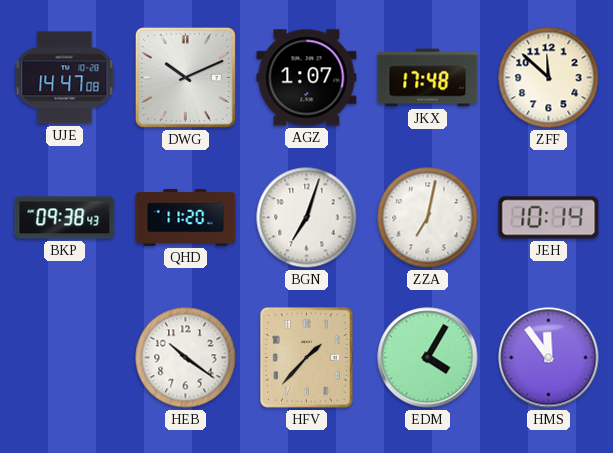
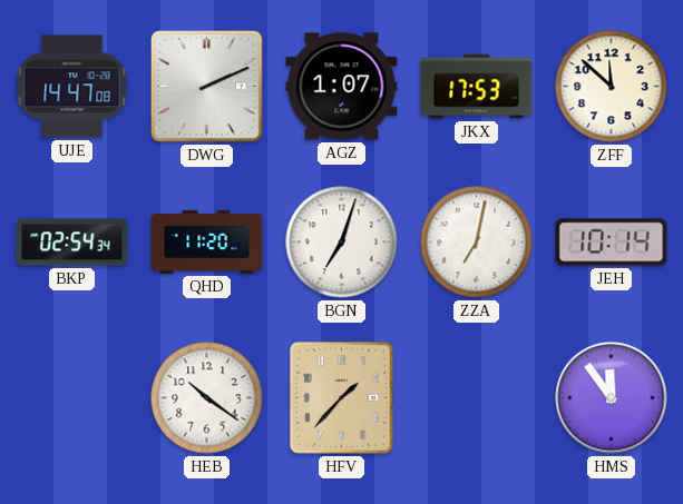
DWG: 10:11 -> 2:11 (206, 86)
JKX: 17:48 -> 17:53 (477, 87)
BKP: 09:38 -> 02:54 (72, 243)
EDM: 4:05 -> none (428, 358)
